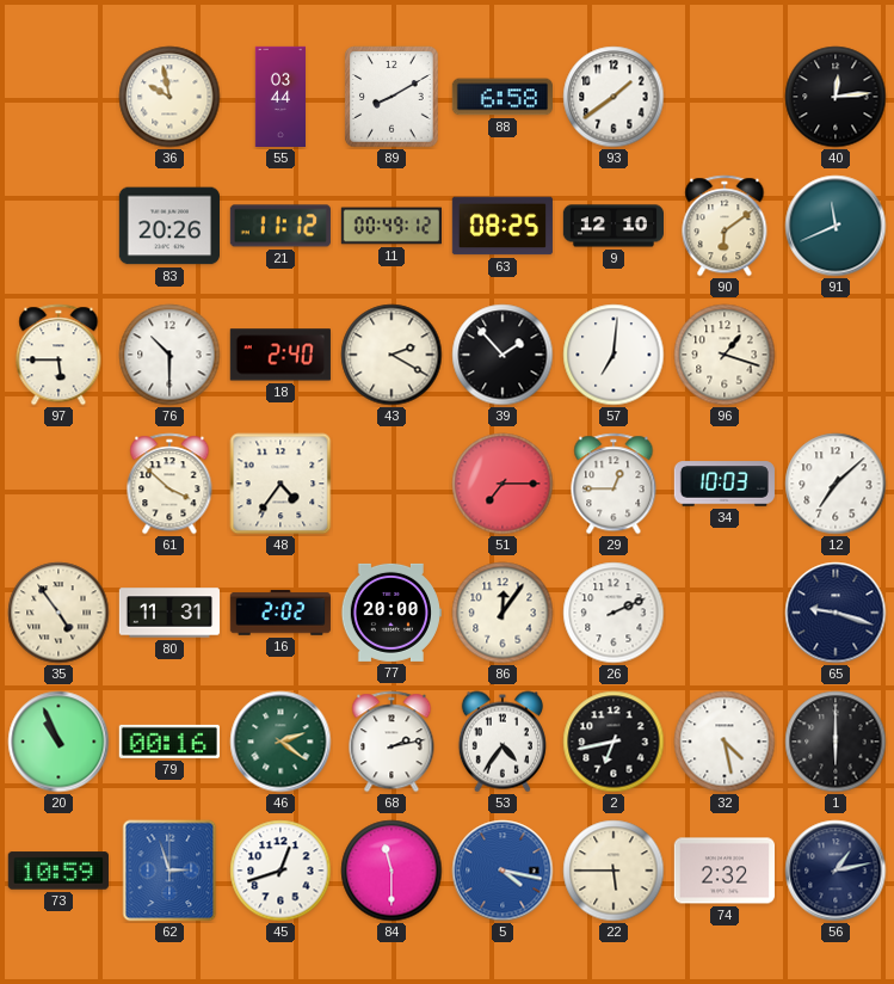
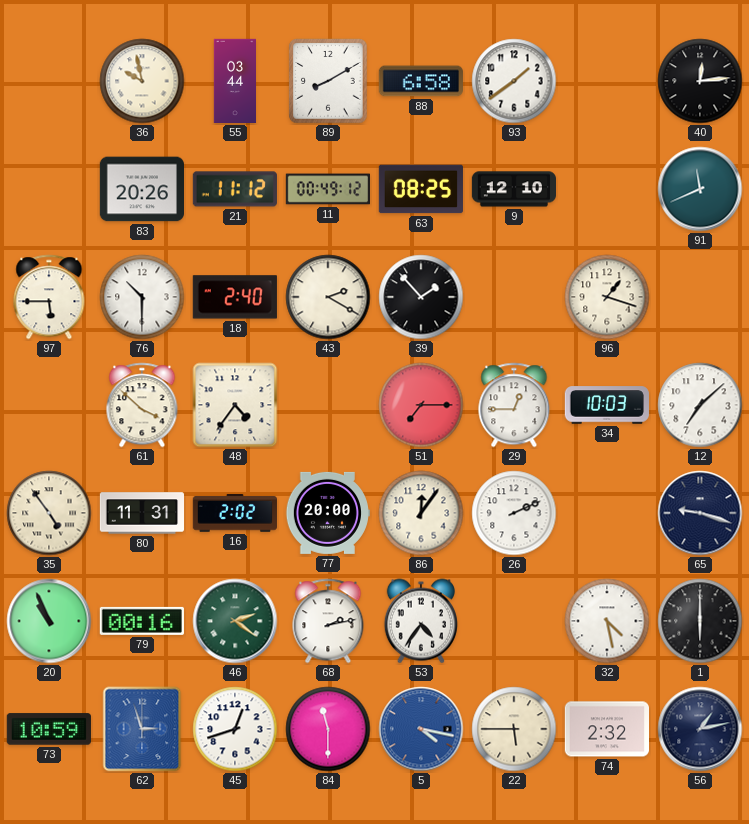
90: 6:09 -> none (725, 226)
57: 7:01 -> none (614, 355)
2: 6:43 -> none (614, 742)
